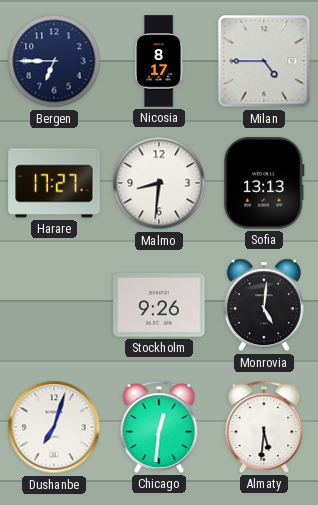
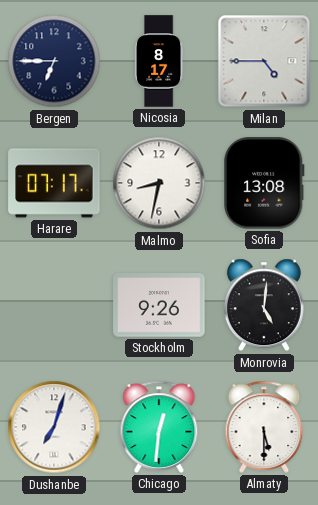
Harare: 17:27 -> 07:17 (54, 183)
Malmo: 8:31 -> 8:32 (159, 183)
Sofia: 13:13 -> 13:08 (265, 183)
Almaty: 5:31 -> 5:30 (264, 427)
